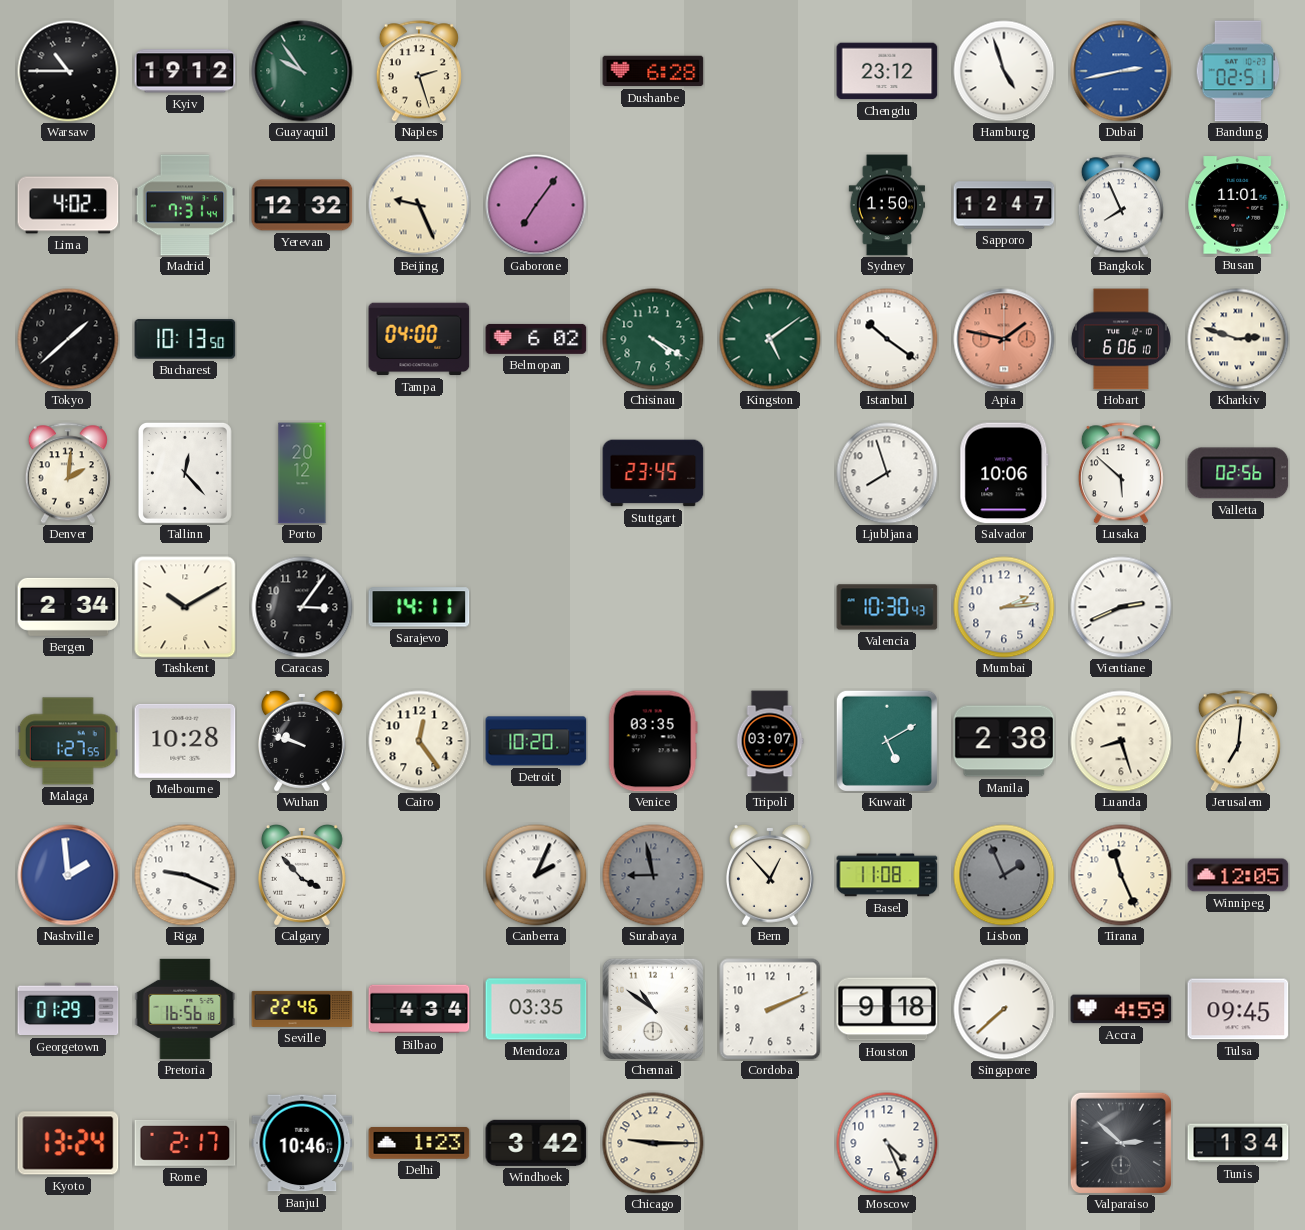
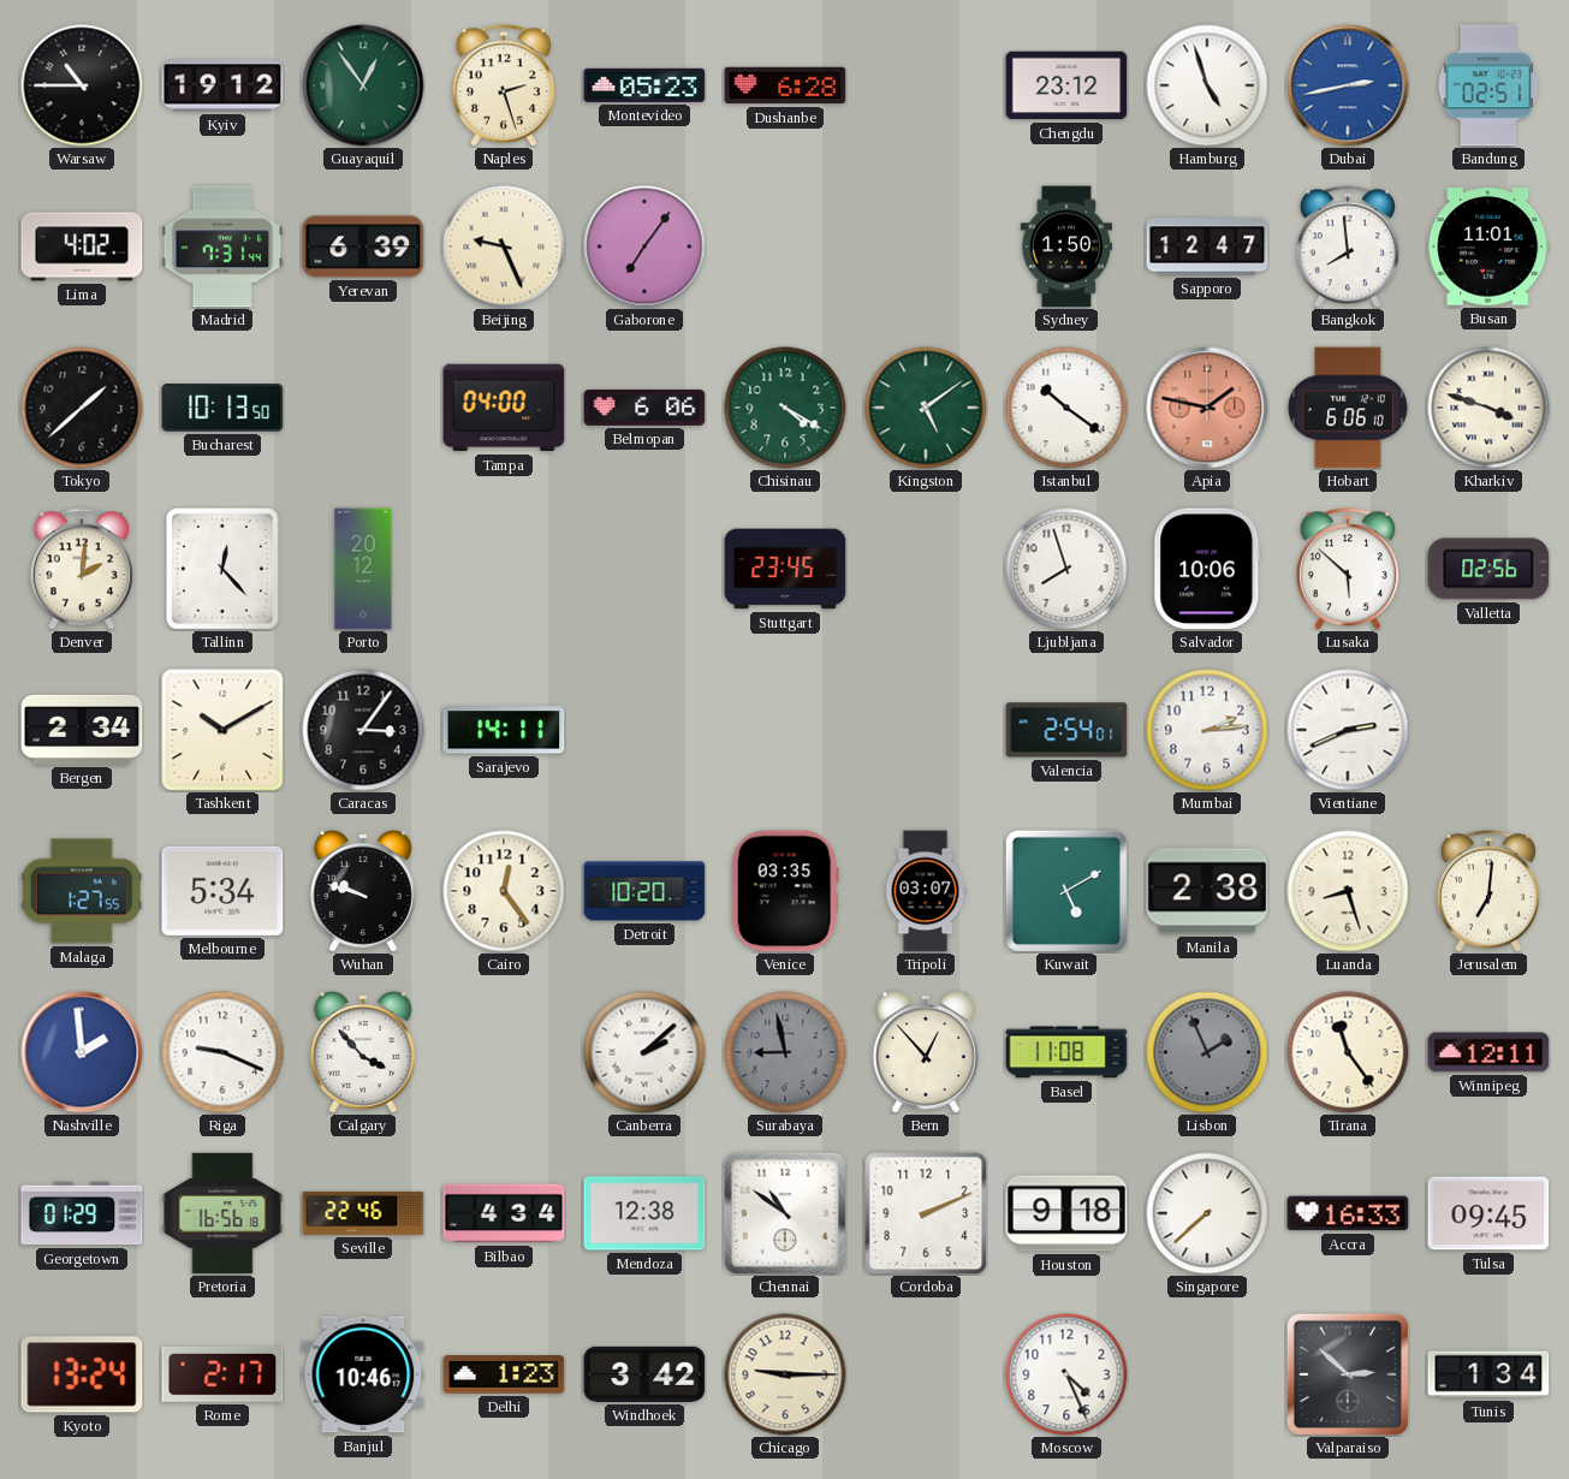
Guayaquil: 9:54 -> 12:54 (363, 85)
Montevideo: none -> 05:23 (644, 85)
Yerevan: 12:32 -> 6:39 (363, 246)
Bangkok: 7:56 -> 7:59 (1348, 246)
Belmopan: 6:02 -> 6:06 (644, 408)
Kharkiv: 2:48 -> 3:48 (1488, 408)
Valencia: 10:30 -> 2:54 (1066, 730)
Melbourne: 10:28 -> 5:34 (222, 891)
Canberra: 2:04 -> 2:08 (644, 1052)
Tirana: 11:26 -> 11:24 (1348, 1052)
Winnipeg: 12:05 -> 12:11 (1488, 1052)
Mendoza: 03:35 -> 12:38 (644, 1213)
Accra: 4:59 -> 16:33 (1348, 1213)
